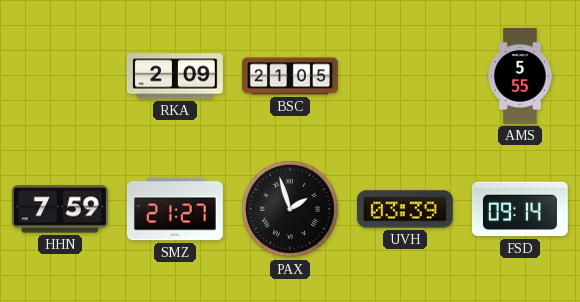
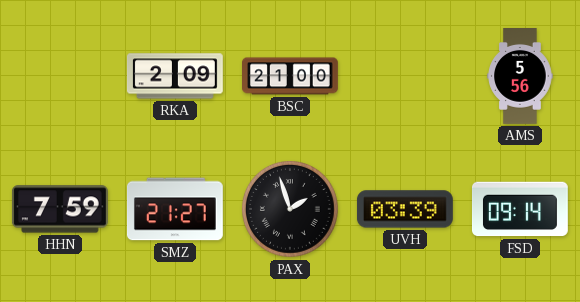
BSC: 21:05 -> 21:00 (291, 76)
AMS: 5:55 -> 5:56 (520, 77)
